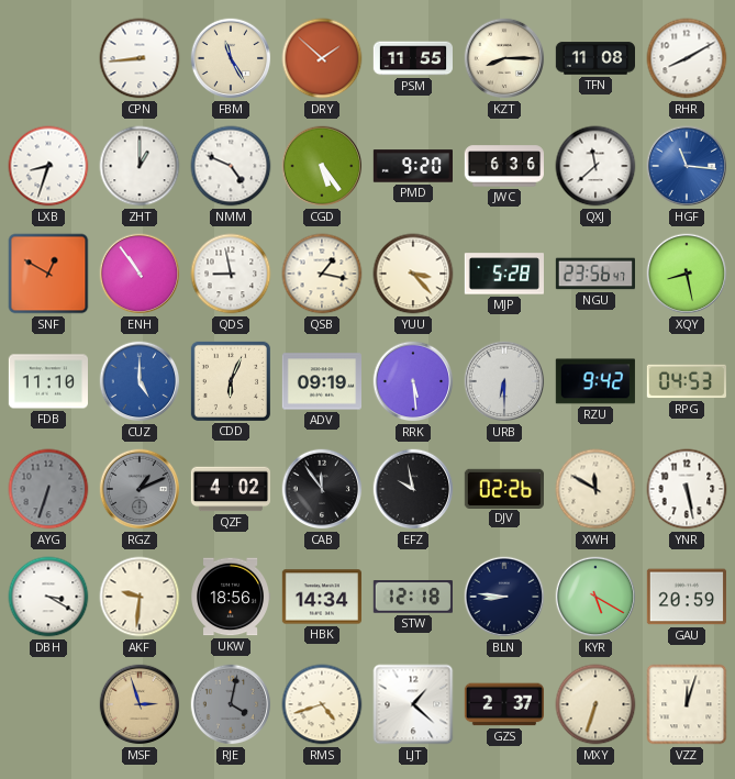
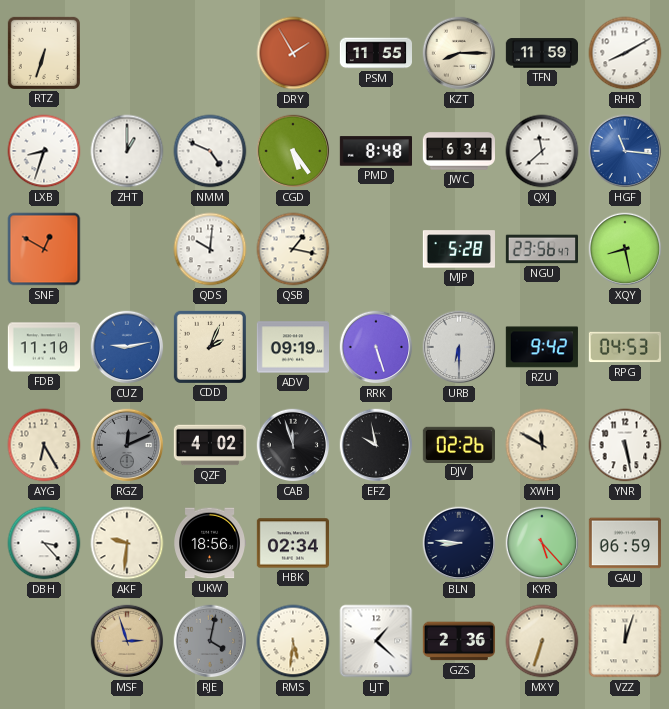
RTZ: none -> 6:33 (44, 53)
CPN: 8:44 -> none (140, 58)
FBM: 11:25 -> none (231, 58)
DRY: 1:52 -> 1:55 (293, 53)
TFN: 11:08 -> 11:59 (541, 53)
PMD: 9:20 -> 8:48 (375, 151)
JWC: 6:36 -> 6:34 (458, 151)
ENH: 10:54 -> none (140, 274)
QDS: 8:58 -> 10:01 (210, 249)
YUU: 3:23 -> none (413, 274)
CUZ: 5:00 -> 9:13 (127, 347)
CDD: 6:04 -> 2:04 (210, 347)
RRK: 5:29 -> 5:27 (376, 347)
AYG: 6:33 -> 6:25 (44, 445)
AYG dial: grey -> cream (44, 445)
RGZ: 1:11 -> 12:11 (127, 445)
CAB: 11:54 -> 11:57 (293, 445)
DBH: 3:20 -> 3:23 (44, 543)
HBK: 14:34 -> 02:34 (292, 543)
STW: 12:18 -> none (413, 597)
KYR: 5:20 -> 5:23 (542, 543)
GAU: 20:59 -> 06:59 (624, 543)
RMS: 4:42 -> 5:31 (293, 641)
GZS: 2:37 -> 2:36 (458, 641)
